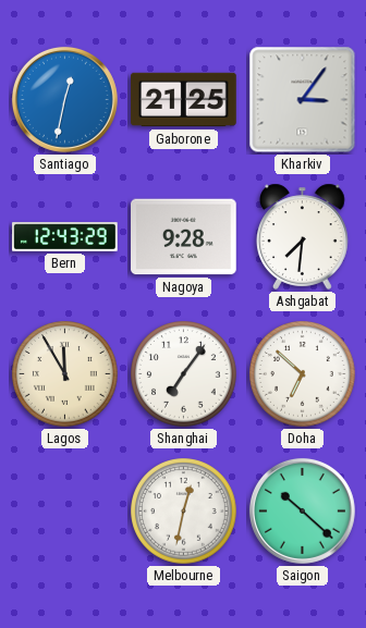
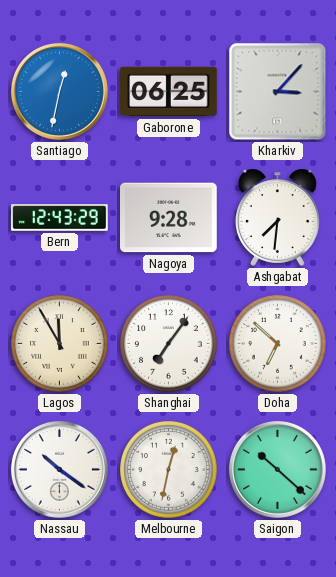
Gaborone: 21:25 -> 06:25 (169, 92)
Kharkiv: 3:06 -> 3:07 (278, 92)
Nassau: none -> 10:21 (59, 469)
